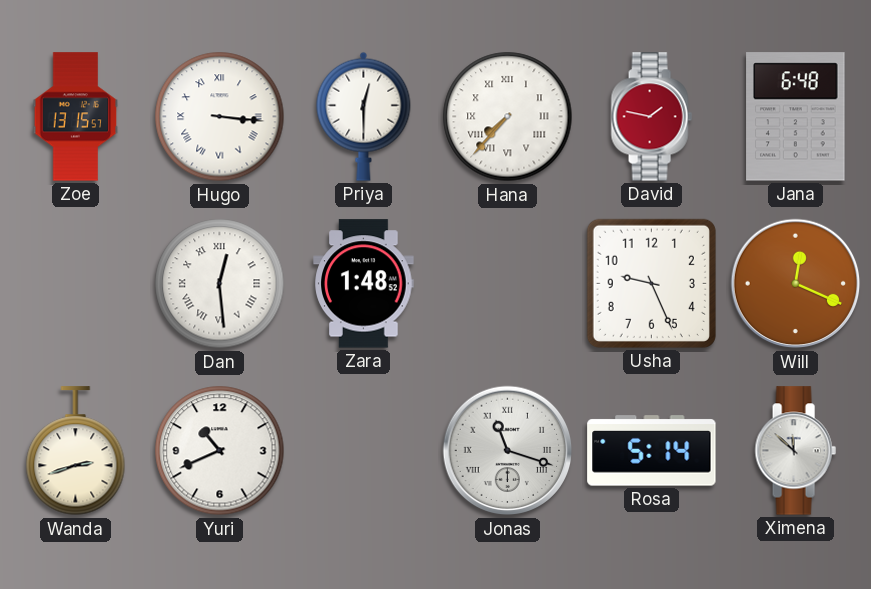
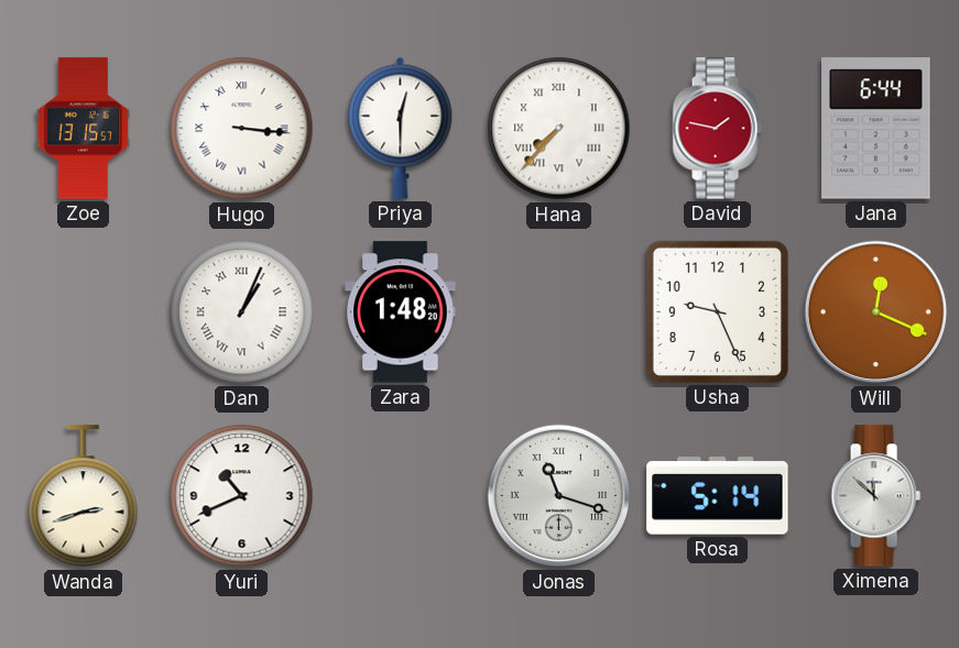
Jana: 6:48 -> 6:44 (876, 129)
Dan: 12:29 -> 1:04 (242, 312)
Zara: 1:48:52 -> 1:48:20 (401, 312)
